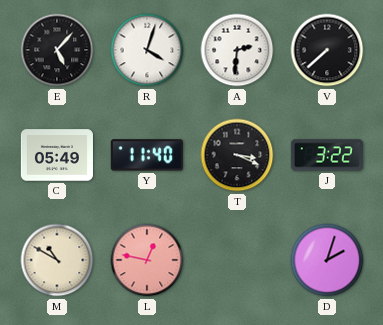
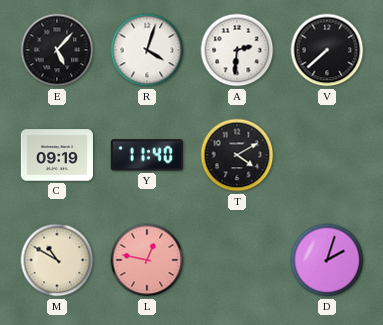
C: 05:49 -> 09:19 (57, 155)
T: 3:19 -> 4:10 (237, 155)
J: 3:22 -> none (327, 155)
